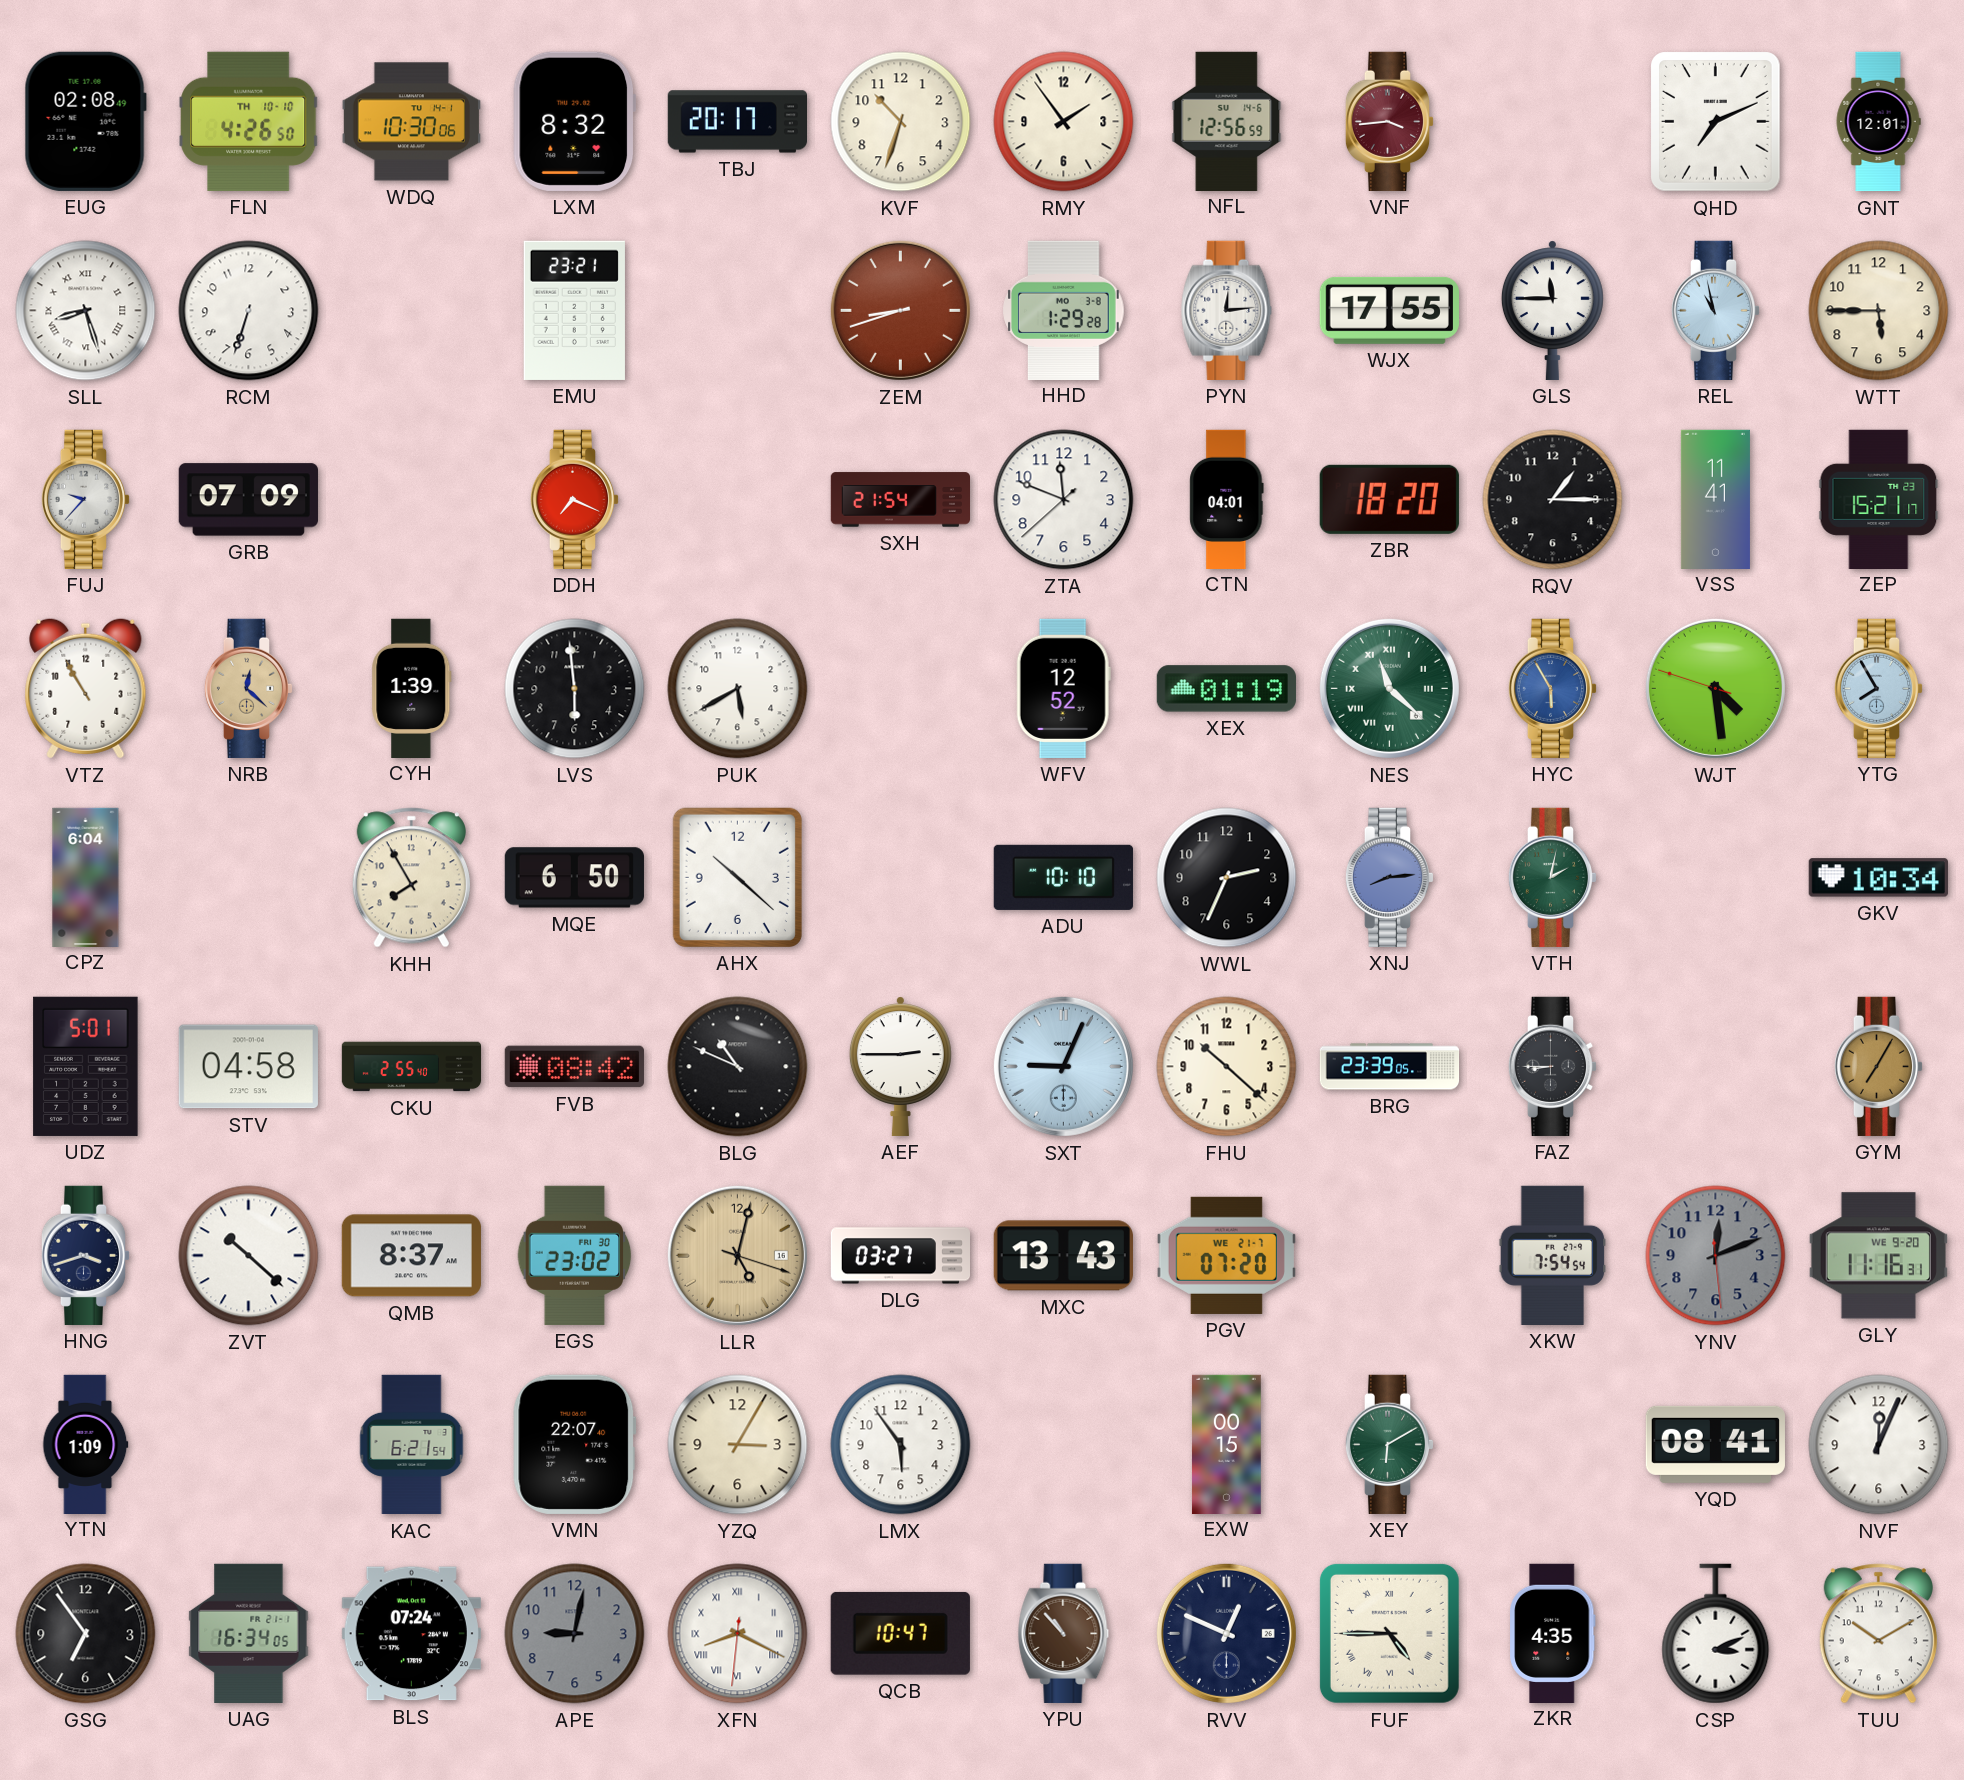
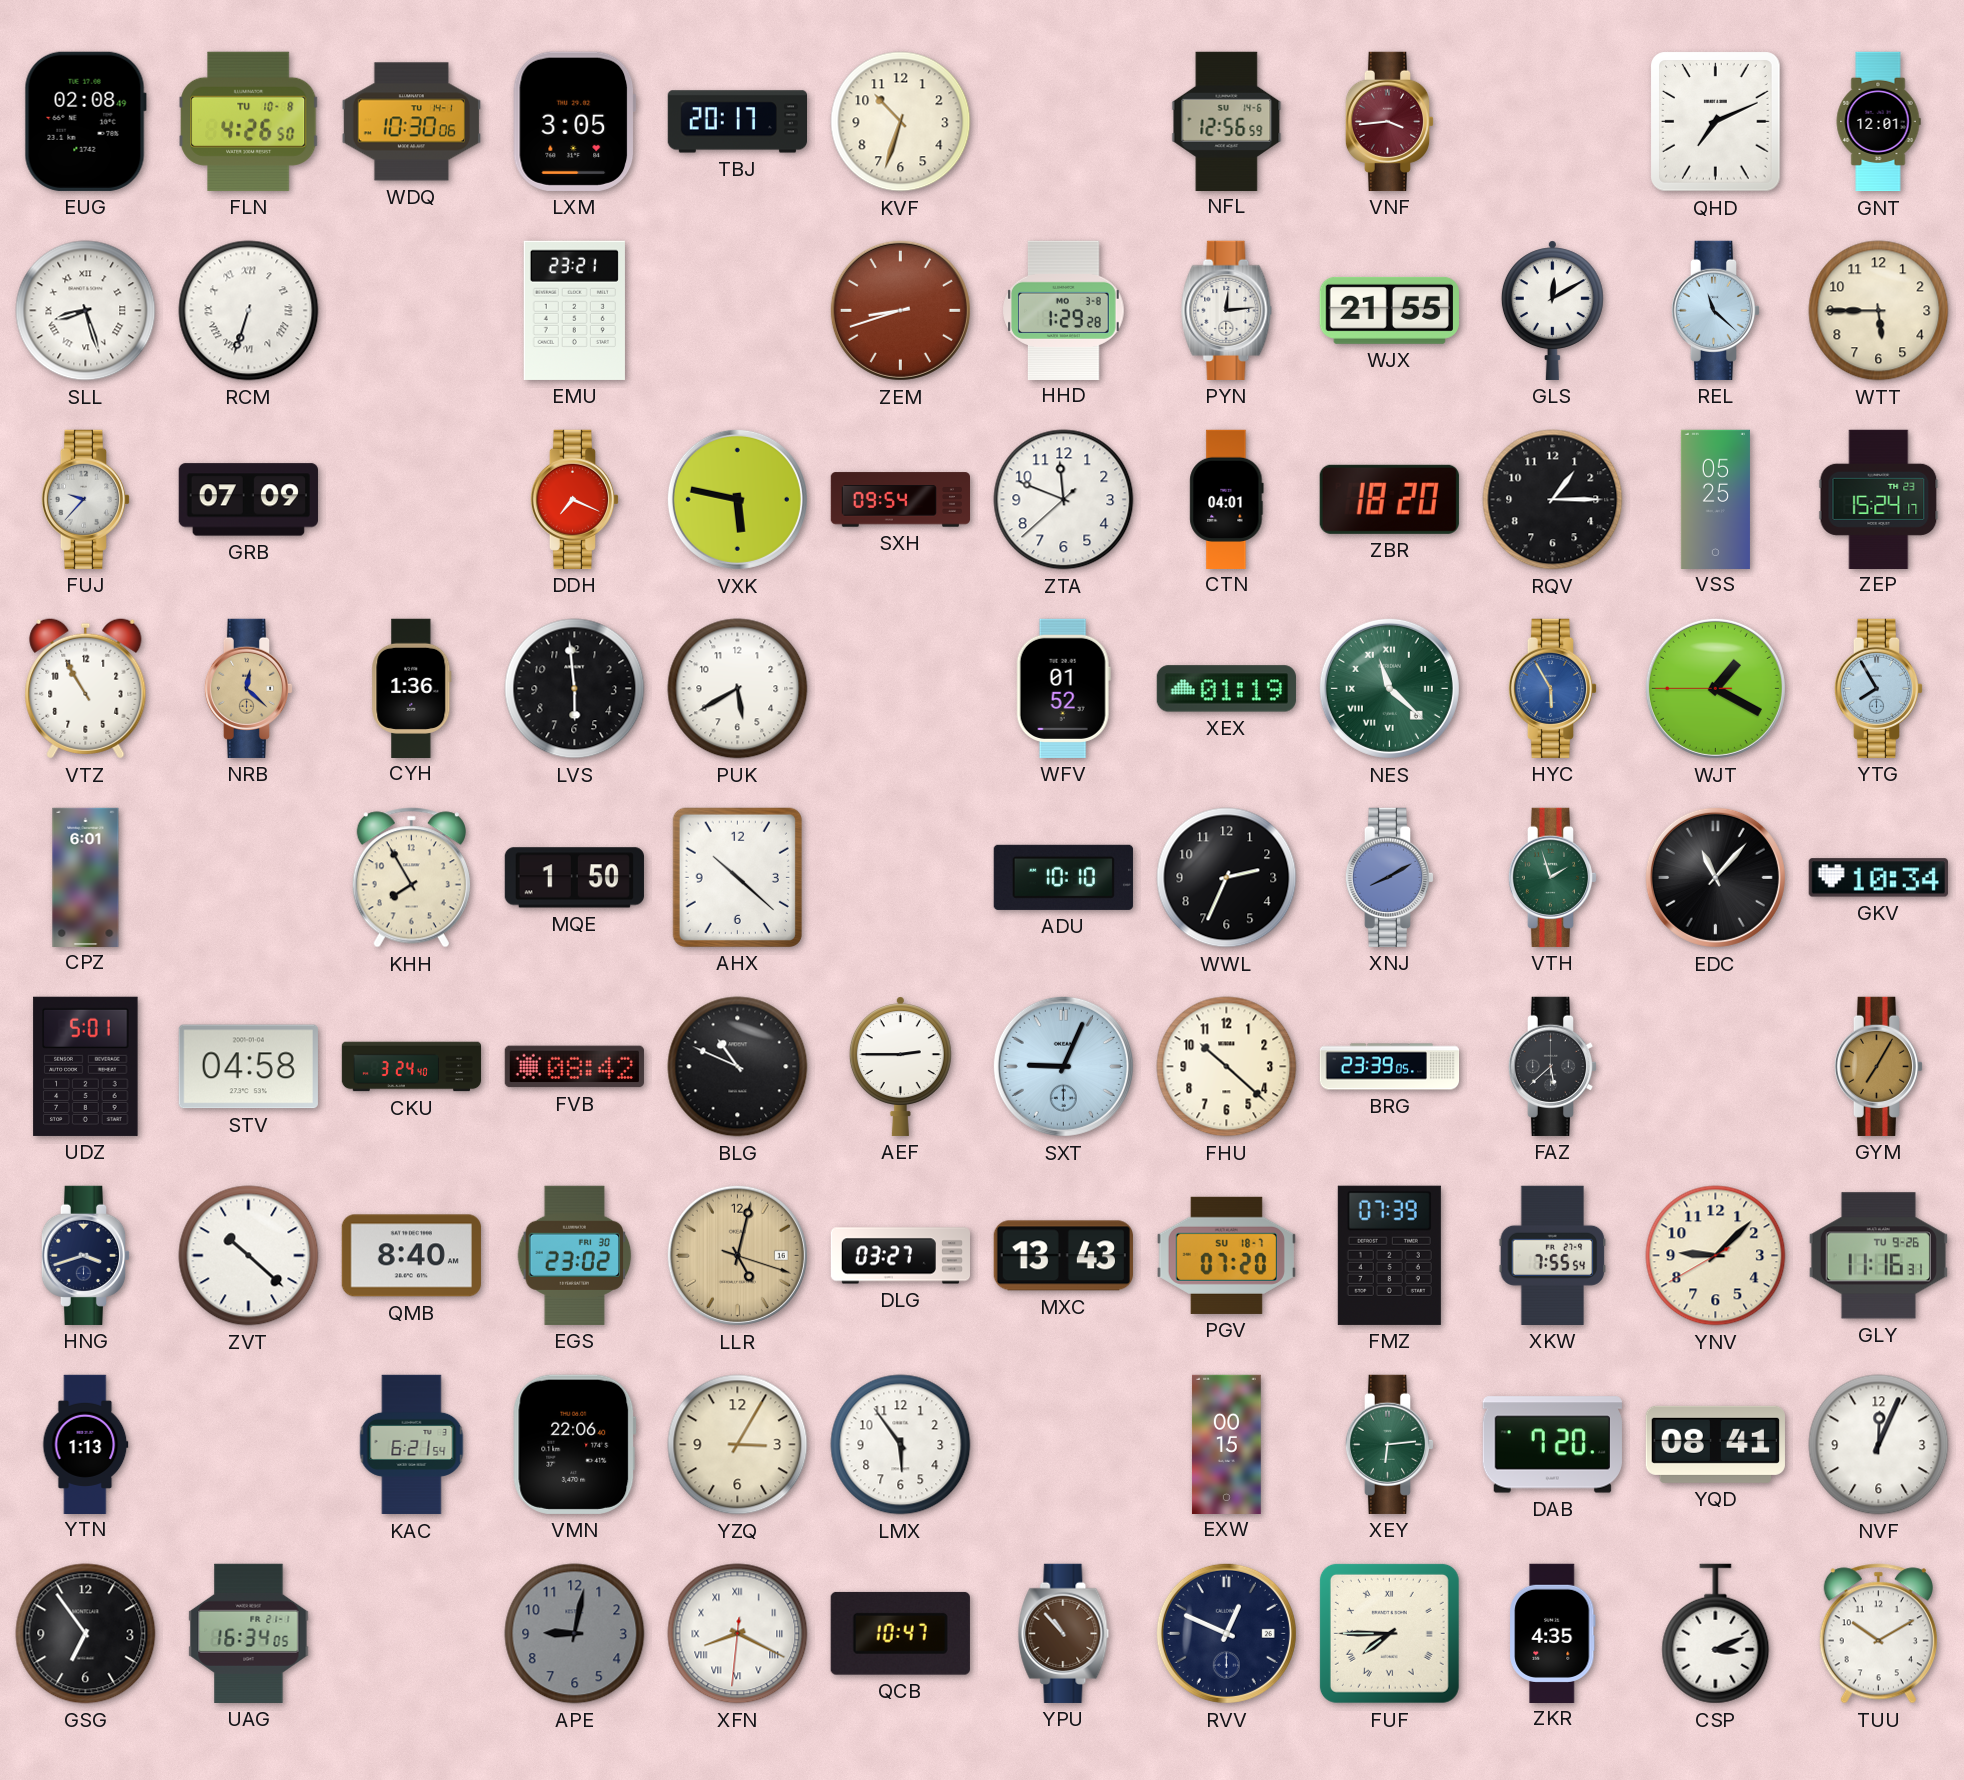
FLN date: TH 10-10 -> TU 10-8 (249, 121)
LXM: 8:32 -> 3:05 (575, 121)
RMY: 1:54 -> none (1064, 122)
RCM numerals: Arabic -> Roman (249, 311)
WJX: 17:55 -> 21:55 (1389, 310)
GLS: 11:45 -> 12:10 (1552, 310)
REL: 10:58 -> 11:22 (1716, 310)
VXK: none -> 5:47 (737, 499)
SXH: 21:54 -> 09:54 (900, 500)
VSS: 11:41 -> 05:25 (1715, 499)
ZEP: 15:21 -> 15:24 (1879, 499)
CYH: 1:39 -> 1:36 (412, 688)
WFV: 12:52 -> 01:52 (1063, 688)
WJT: 4:28 -> 1:19 (1715, 688)
CPZ: 6:04 -> 6:01 (86, 877)
MQE: 6:50 -> 1:50 (574, 878)
XNJ: 8:14 -> 8:10 (1390, 877)
VTH: 2:02 -> 1:57 (1553, 877)
EDC: none -> 11:07 (1715, 877)
CKU: 2:55 -> 3:24 (412, 1067)
FAZ: 8:45 -> 5:38 (1553, 1066)
QMB: 8:37 -> 8:40 (411, 1256)
PGV date: WE 21-7 -> SU 18-7 (1226, 1255)
FMZ: none -> 07:39 (1389, 1255)
XKW: 7:54 -> 7:55 (1553, 1255)
YNV: 12:11 -> 9:07 (1716, 1256)
YNV dial: grey -> cream (1716, 1256)
GLY date: WE 9-20 -> TU 9-26 (1878, 1256)
YTN: 1:09 -> 1:13 (86, 1444)
VMN: 22:07 -> 22:06 (575, 1444)
XEY: 6:10 -> 6:14 (1390, 1444)
DAB: none -> 7:20 (1552, 1445)
BLS: 07:24 -> none (411, 1634)
FUF: 4:45 -> 7:45 (1389, 1633)
